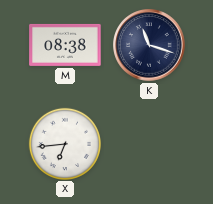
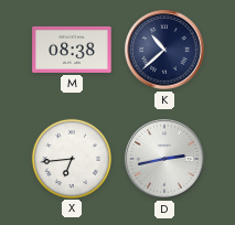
K: 11:18 -> 10:38 (164, 50)
D: none -> 2:43 (164, 159)
